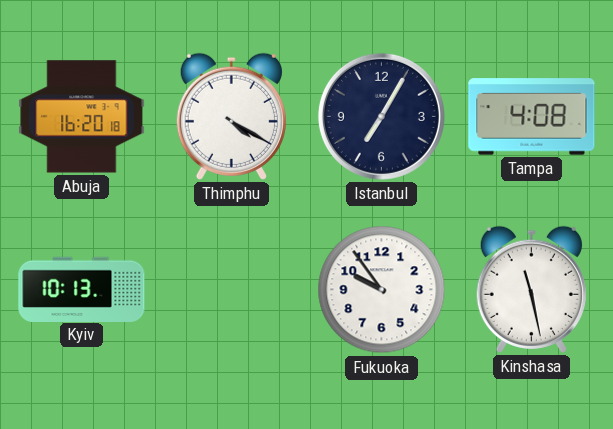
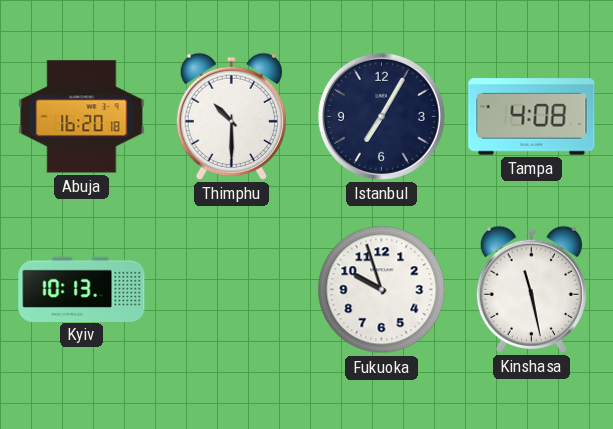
Thimphu: 4:20 -> 10:30 (231, 116)
Fukuoka: 9:54 -> 9:57 (382, 290)
